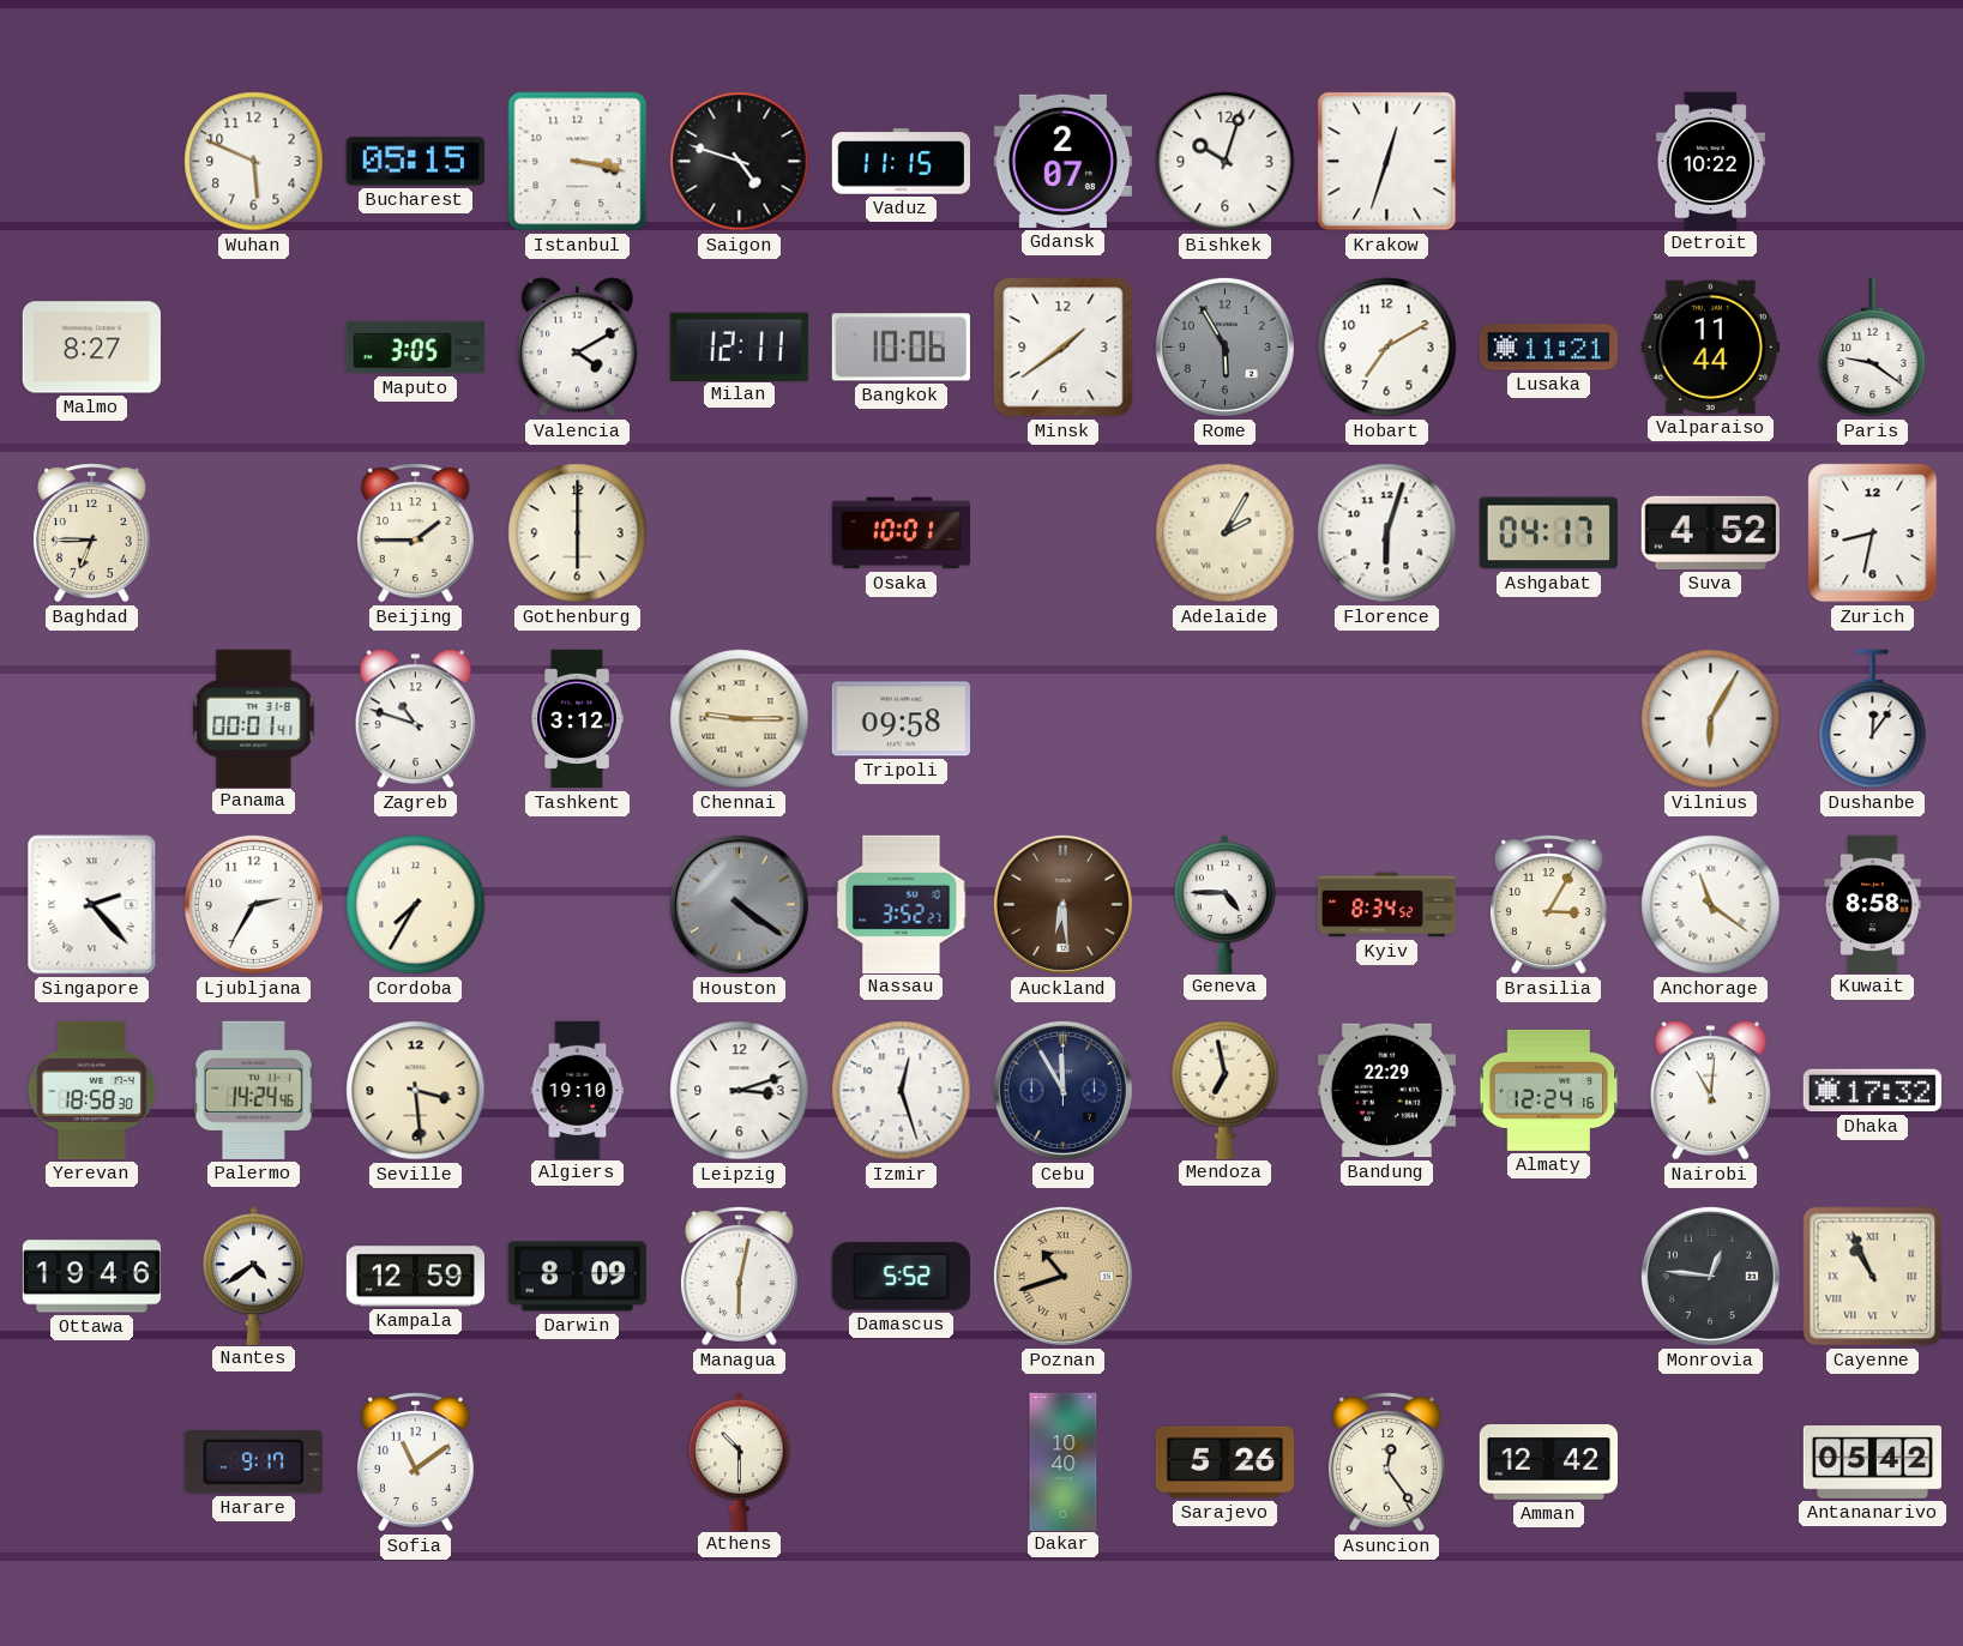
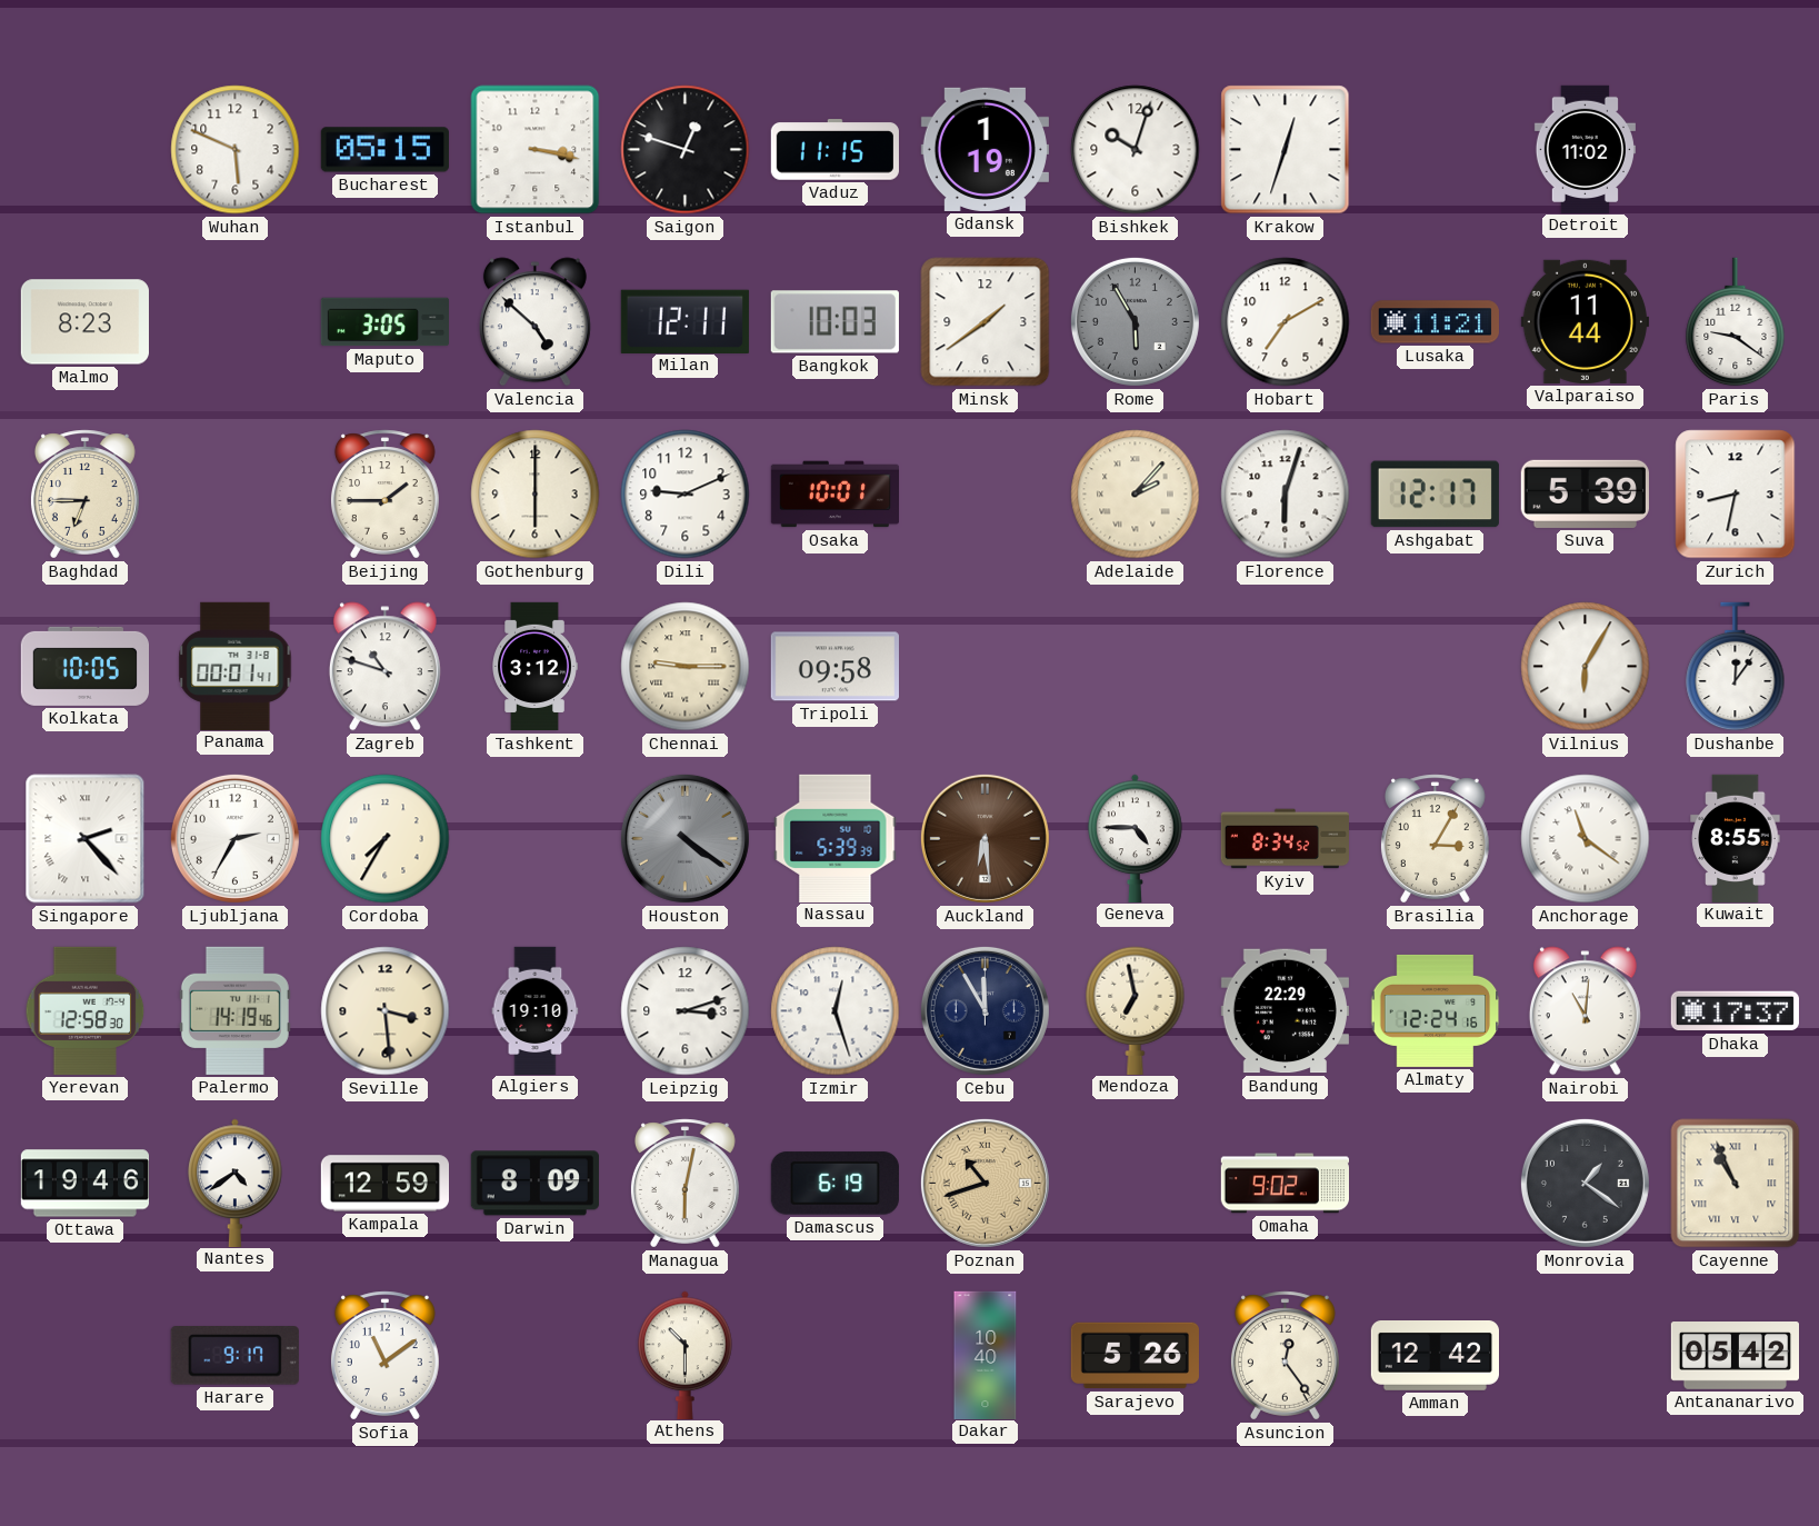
Saigon: 4:48 -> 12:48 (686, 150)
Gdansk: 2:07 -> 1:19 (985, 149)
Detroit: 10:22 -> 11:02 (1585, 149)
Malmo: 8:27 -> 8:23 (84, 322)
Valencia: 4:10 -> 4:52 (534, 322)
Bangkok: 10:06 -> 10:03 (834, 322)
Dili: none -> 9:11 (686, 495)
Adelaide: 2:05 -> 2:07 (1136, 495)
Ashgabat: 04:17 -> 12:17 (1435, 495)
Suva: 4:52 -> 5:39 (1585, 493)
Kolkata: none -> 10:05 (84, 666)
Nassau: 3:52 -> 5:39 (836, 838)
Kuwait: 8:58 -> 8:55 (1736, 838)
Yerevan: 18:58 -> 12:58 (86, 1010)
Palermo: 14:24 -> 14:19 (234, 1010)
Dhaka: 17:32 -> 17:37 (1735, 1011)
Damascus: 5:52 -> 6:19 (834, 1184)
Omaha: none -> 9:02 (1285, 1184)
Monrovia: 12:46 -> 1:21 (1585, 1183)
